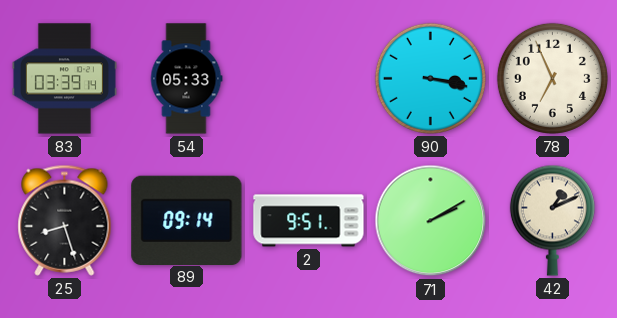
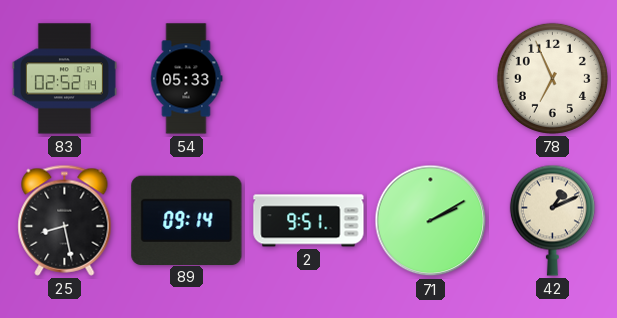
83: 03:39 -> 02:52 (64, 79)
90: 3:17 -> none (430, 78)
25: 8:27 -> 8:28 (65, 220)
